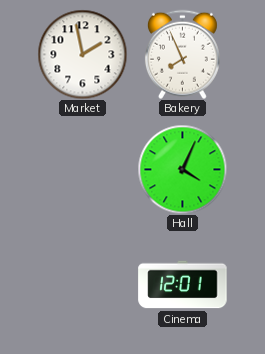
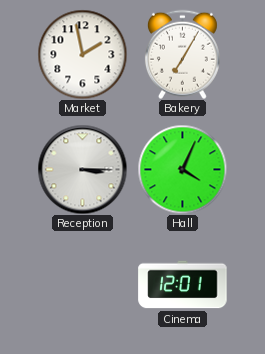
Bakery: 7:56 -> 7:05 (182, 54)
Reception: none -> 3:15 (82, 169)
